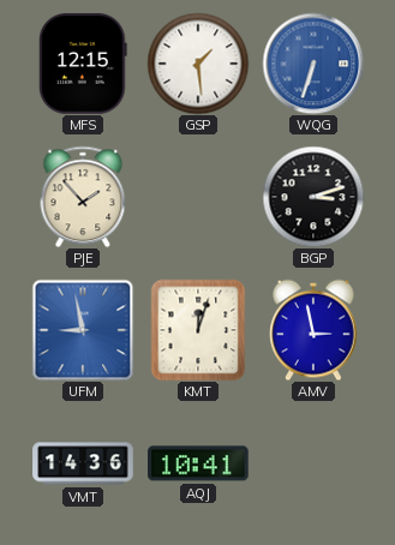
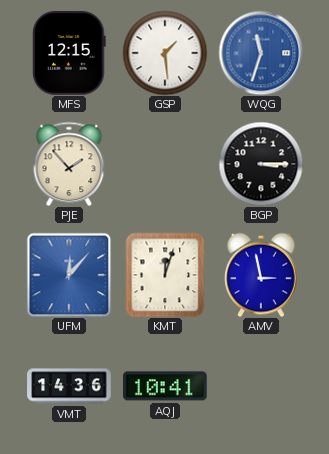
WQG: 6:33 -> 11:33 (261, 53)
BGP: 3:12 -> 3:15 (261, 164)
UFM: 8:58 -> 12:07 (69, 275)
